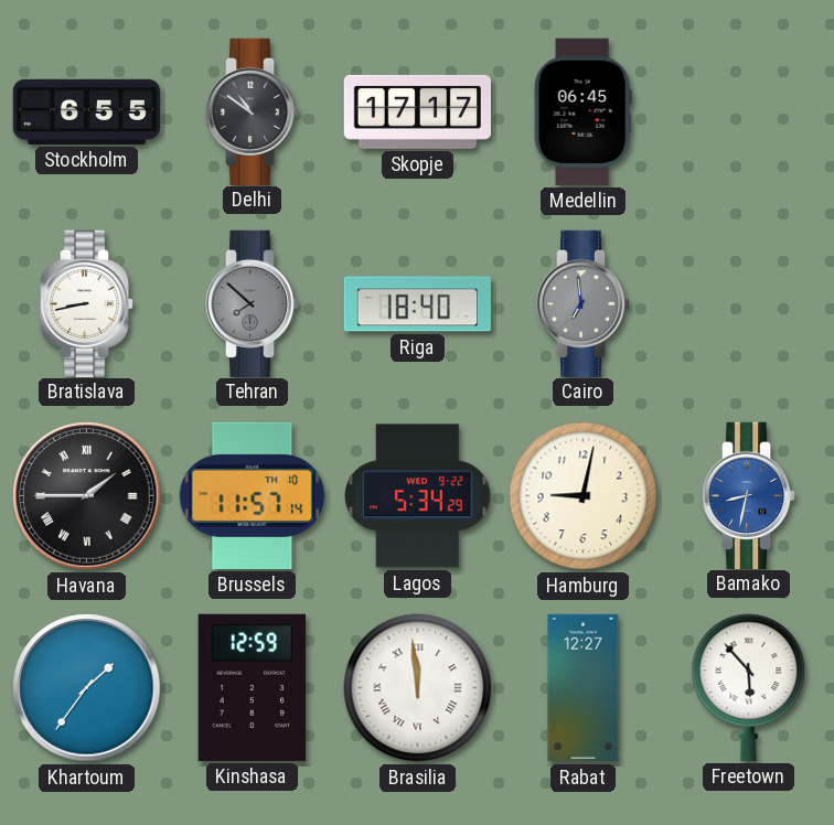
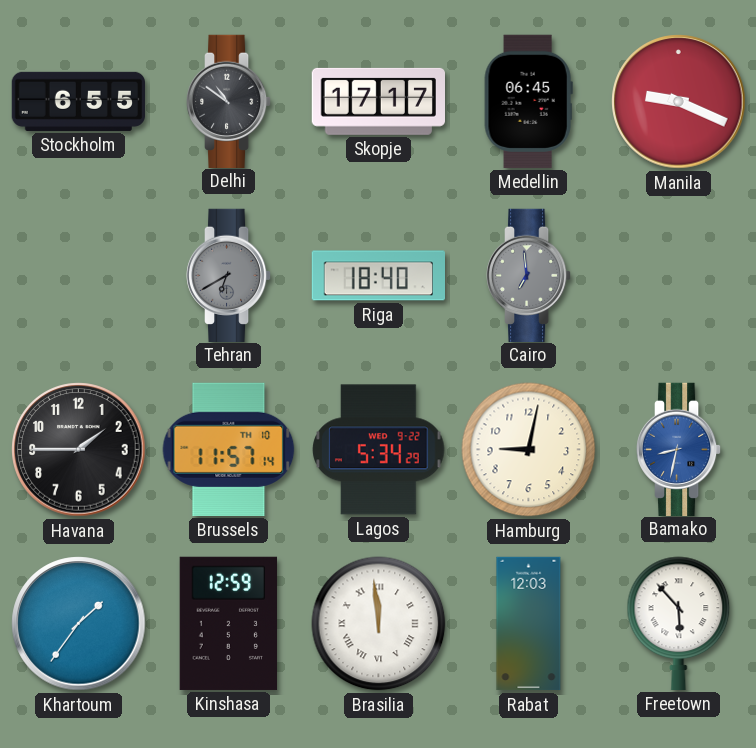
Manila: none -> 9:19 (679, 102)
Bratislava: 8:43 -> none (87, 303)
Tehran: 7:52 -> 6:40 (229, 275)
Havana numerals: Roman -> Arabic (79, 450)
Rabat: 12:27 -> 12:03 (529, 624)
